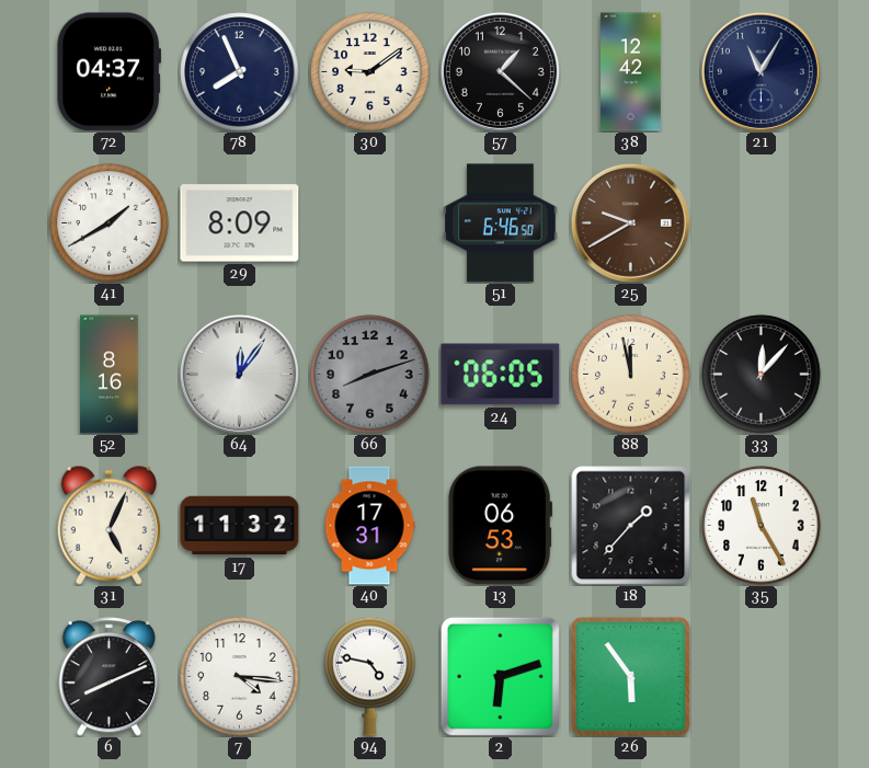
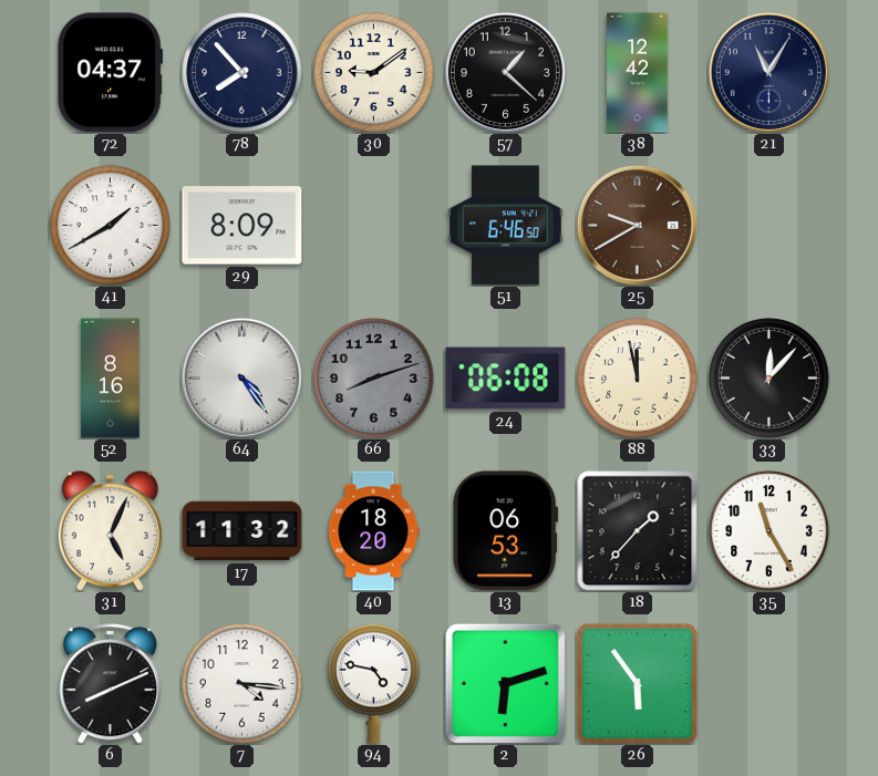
78: 7:56 -> 7:53 (242, 73)
64: 12:06 -> 4:24 (241, 377)
24: 06:05 -> 06:08 (506, 379)
40: 17:31 -> 18:20 (373, 531)
